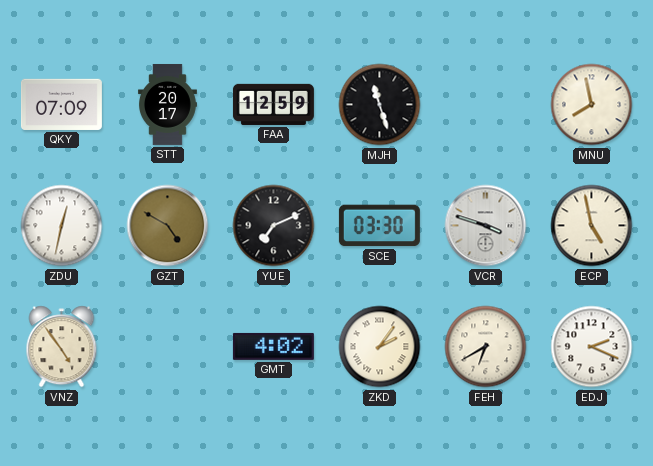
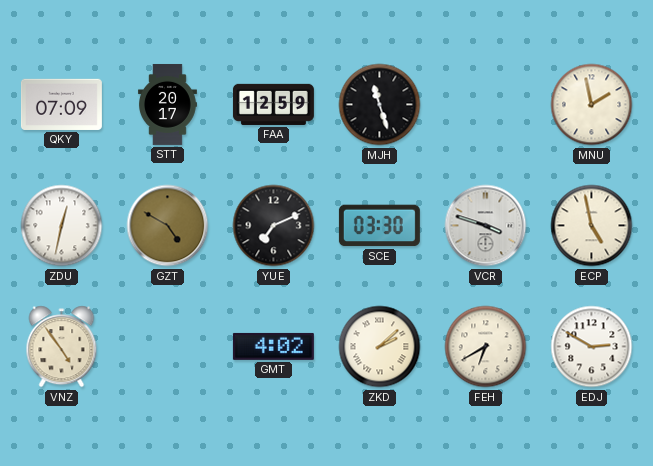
MNU: 7:58 -> 1:58 (592, 105)
ZKD: 2:06 -> 2:08 (380, 347)
EDJ: 2:19 -> 2:50 (592, 347)
